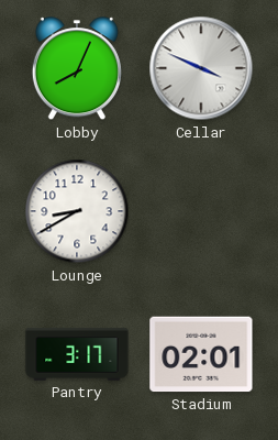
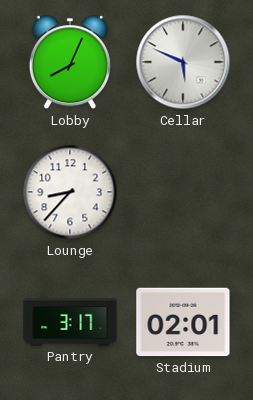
Cellar: 3:49 -> 5:49 (183, 62)
Lounge: 8:40 -> 8:37 (70, 192)
